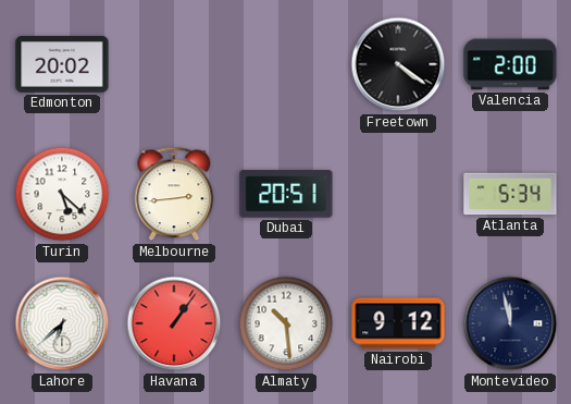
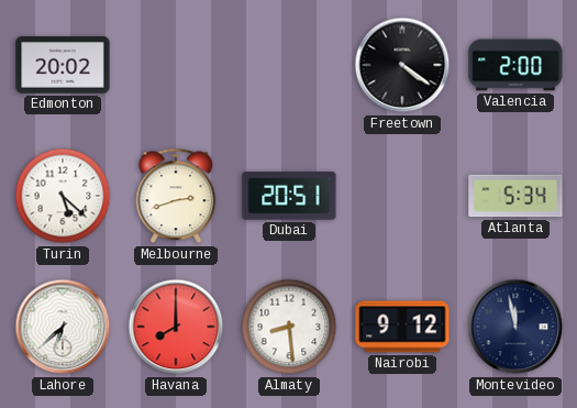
Melbourne: 2:44 -> 2:42 (176, 196)
Havana: 1:06 -> 8:00 (176, 327)
Almaty: 10:29 -> 8:29 (289, 327)
